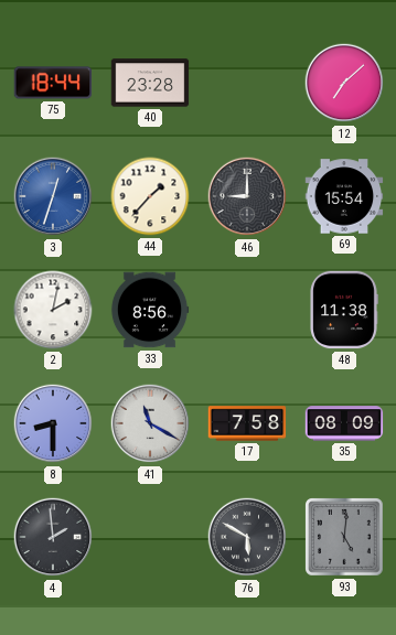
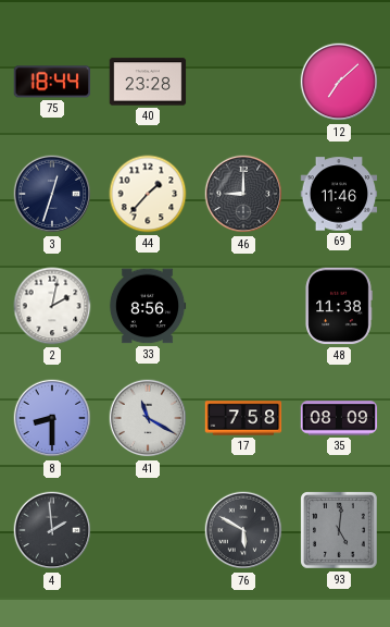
3 dial: blue -> navy (52, 194)
69: 15:54 -> 11:46 (339, 194)
